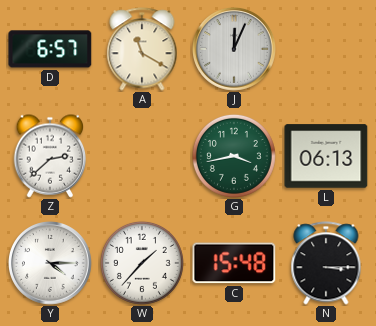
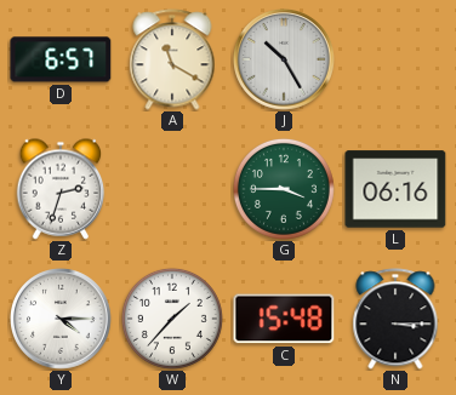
J: 12:04 -> 10:25 (285, 61)
Z: 2:38 -> 2:33 (61, 189)
G: 3:43 -> 3:45 (284, 189)
L: 06:13 -> 06:16 (395, 189)
